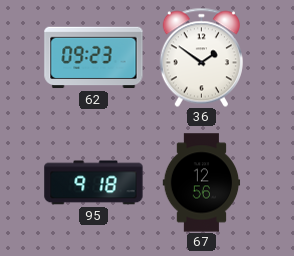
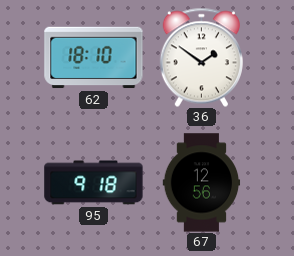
62: 09:23 -> 18:10 (94, 58)
